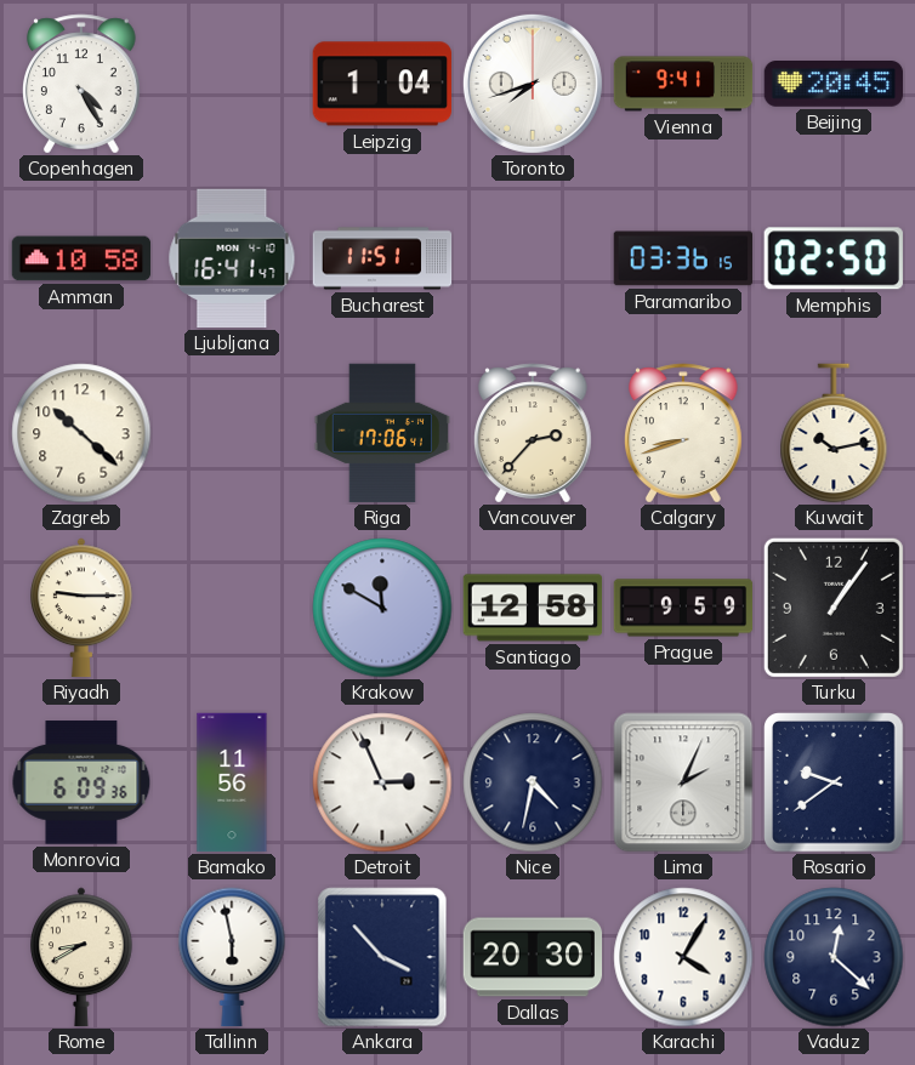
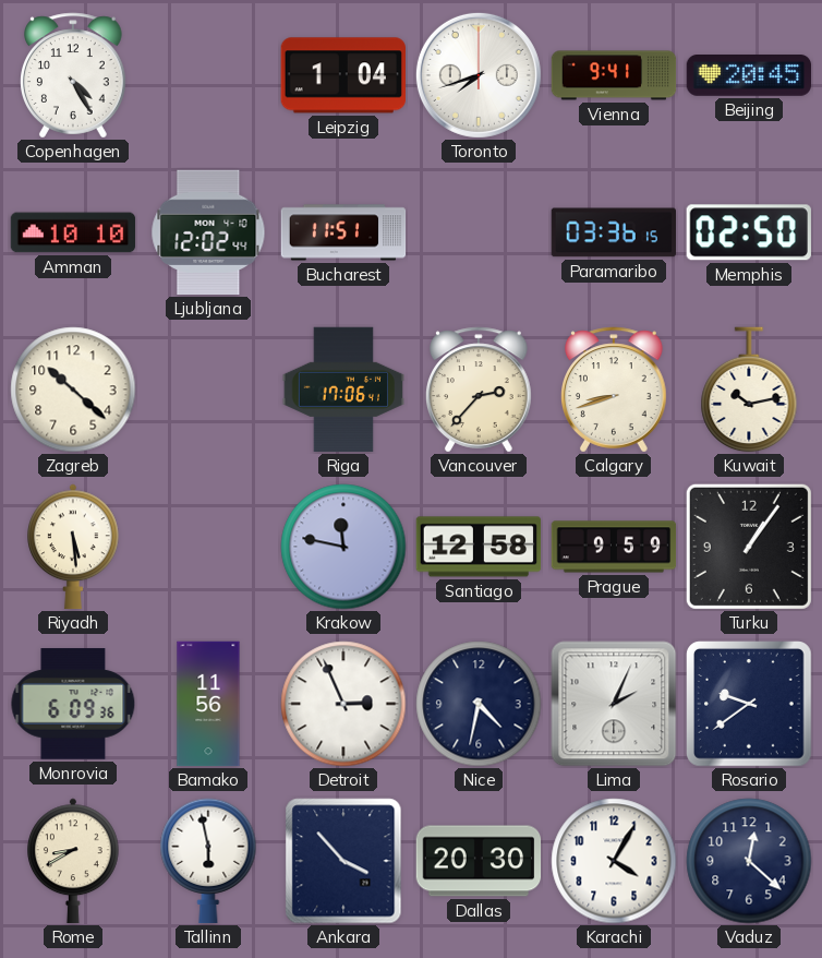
Amman: 10:58 -> 10:10 (73, 232)
Ljubljana: 16:41 -> 12:02 (208, 232)
Riyadh: 9:15 -> 5:29 (74, 547)
Krakow: 11:50 -> 11:47 (343, 547)
